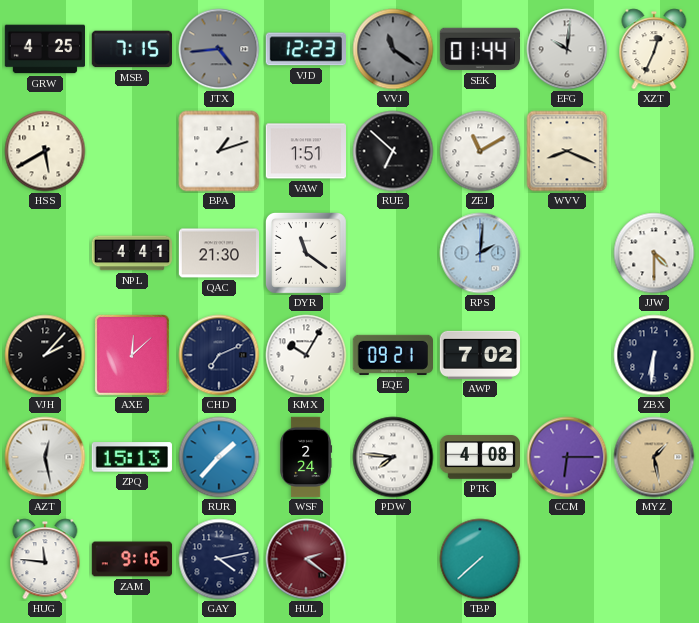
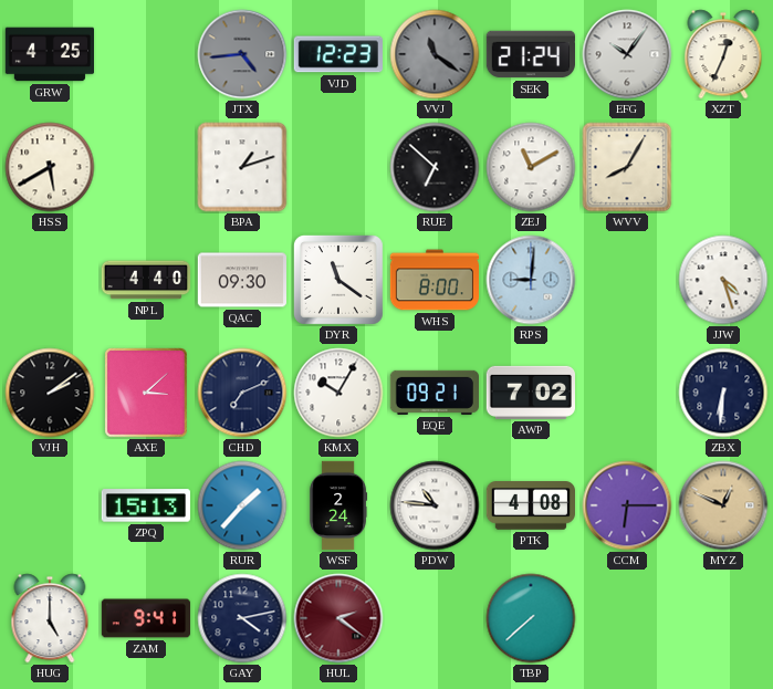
MSB: 7:15 -> none (132, 49)
SEK: 01:44 -> 21:24 (530, 54)
EFG: 10:01 -> 10:06 (627, 54)
VAW: 1:51 -> none (305, 151)
WVV: 8:19 -> 8:05 (627, 167)
NPL: 4:41 -> 4:40 (146, 280)
QAC: 21:30 -> 09:30 (241, 280)
WHS: none -> 8:00 (435, 280)
RPS: 2:01 -> 9:01 (531, 280)
JJW: 4:30 -> 4:27 (723, 280)
VJH: 2:07 -> 2:09 (50, 393)
AXE: 12:08 -> 3:08 (146, 393)
AZT: 12:28 -> none (45, 457)
PDW: 7:46 -> 10:46 (435, 505)
MYZ: 1:28 -> 12:49 (723, 505)
HUG: 11:46 -> 5:00 (50, 618)
ZAM: 9:16 -> 9:41 (146, 618)
